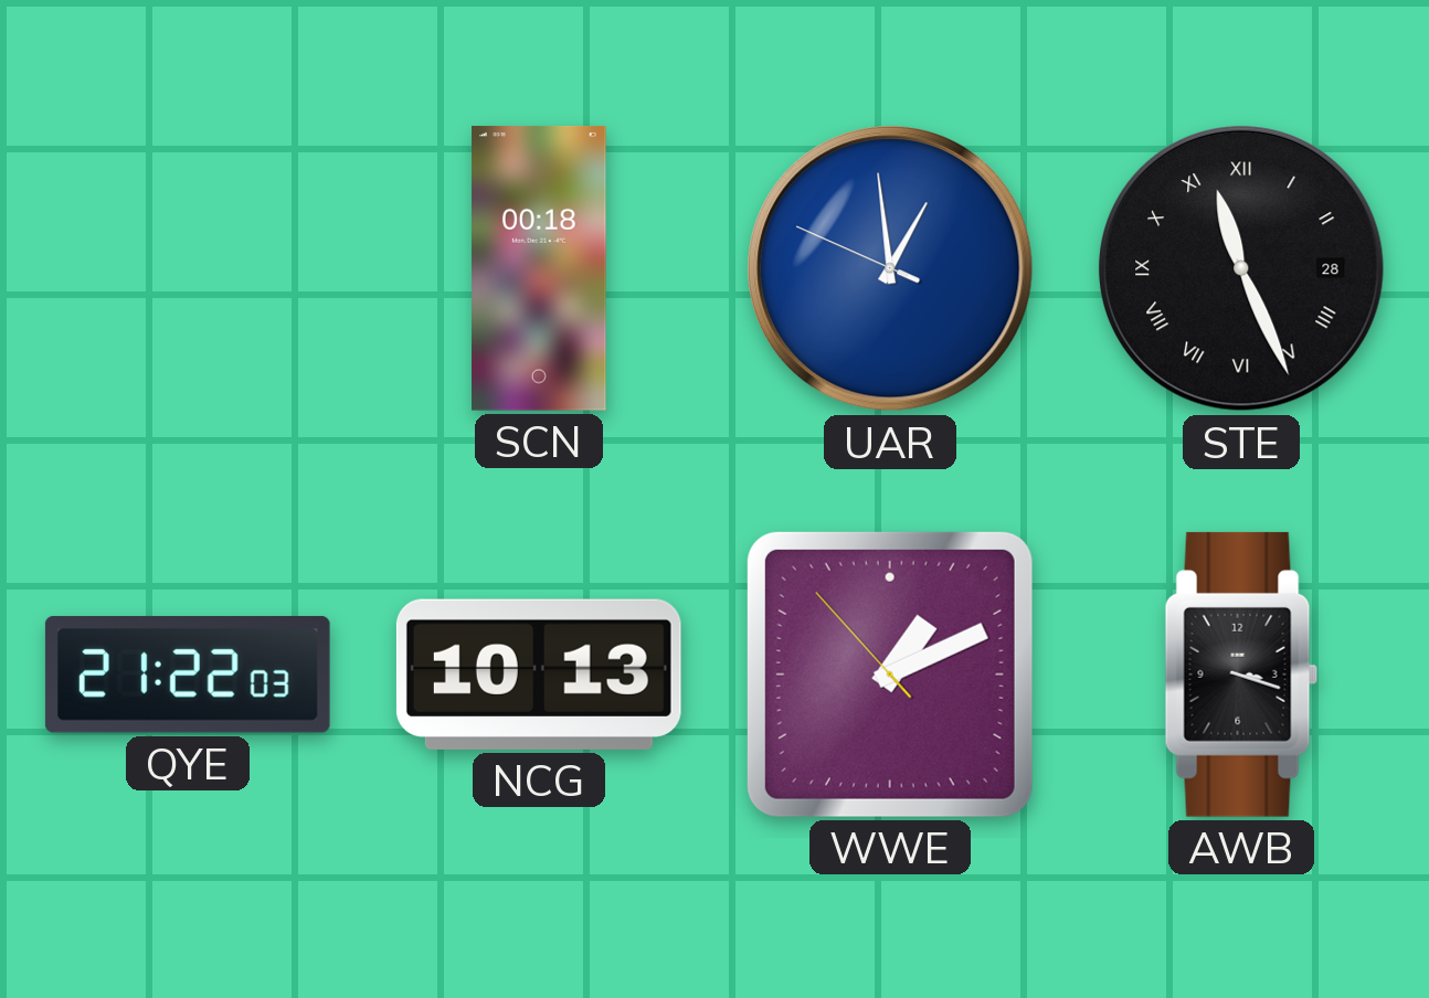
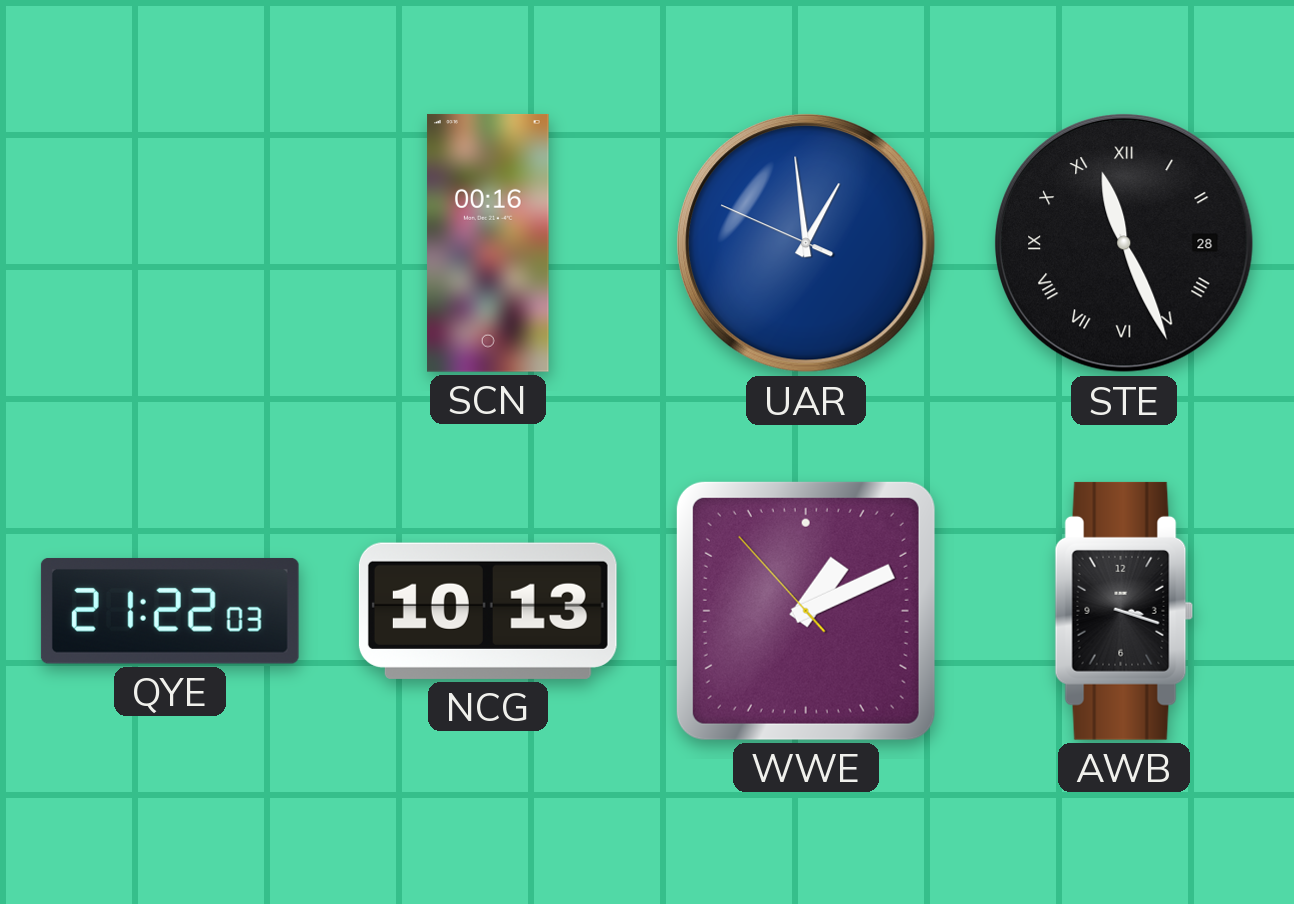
SCN: 00:18 -> 00:16 (488, 243)
